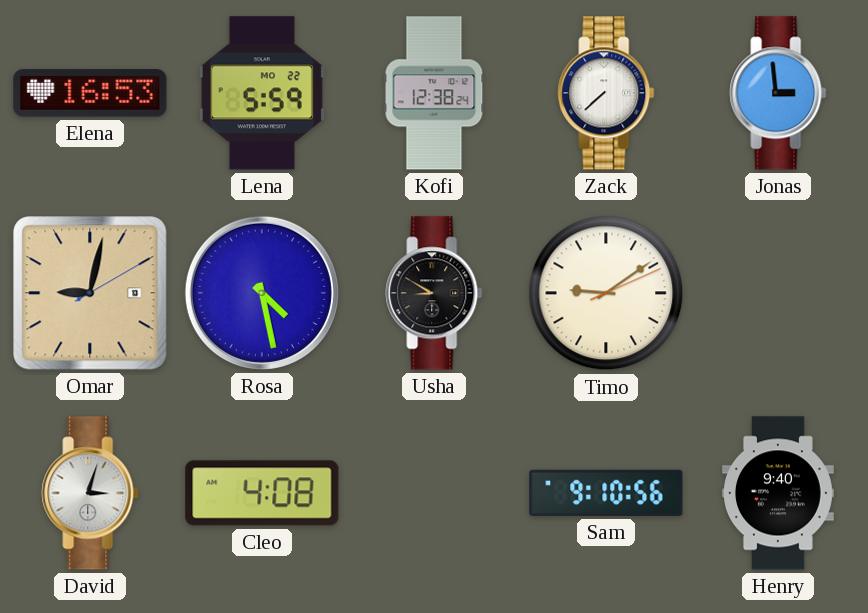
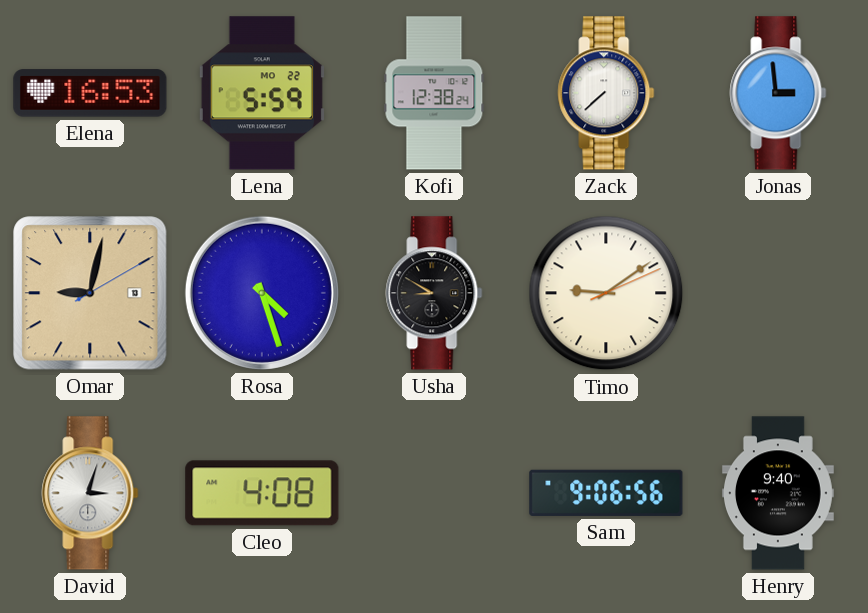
Rosa: 4:28 -> 4:27 (262, 293)
Sam: 9:10 -> 9:06 (606, 493)
